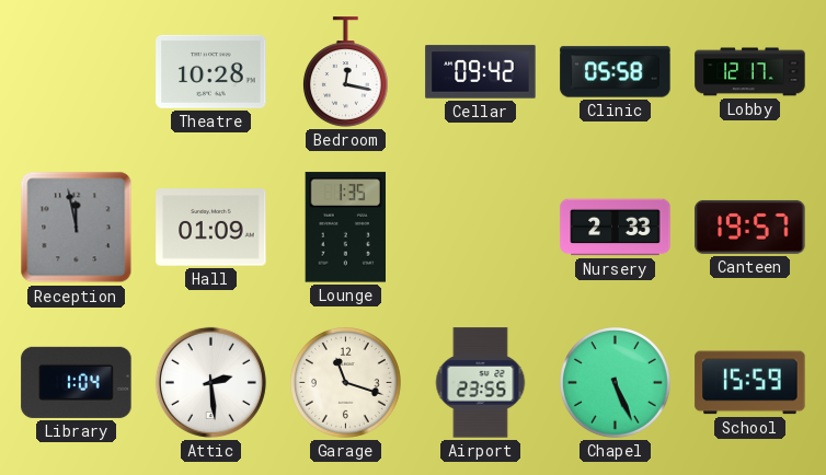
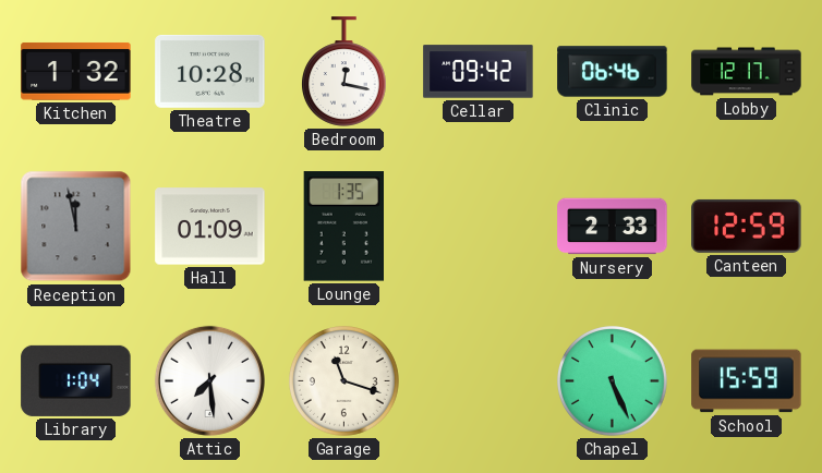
Kitchen: none -> 1:32 (76, 71)
Clinic: 05:58 -> 06:46 (613, 72)
Canteen: 19:57 -> 12:59 (747, 226)
Attic: 2:29 -> 7:29 (209, 380)
Airport: 23:55 -> none (481, 383)
